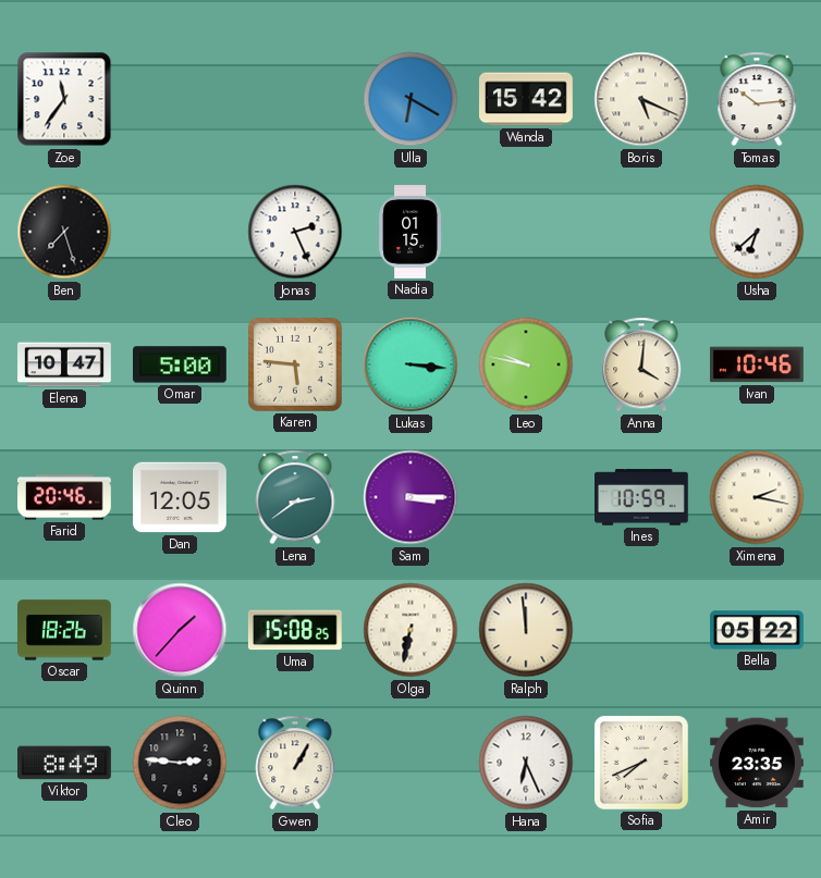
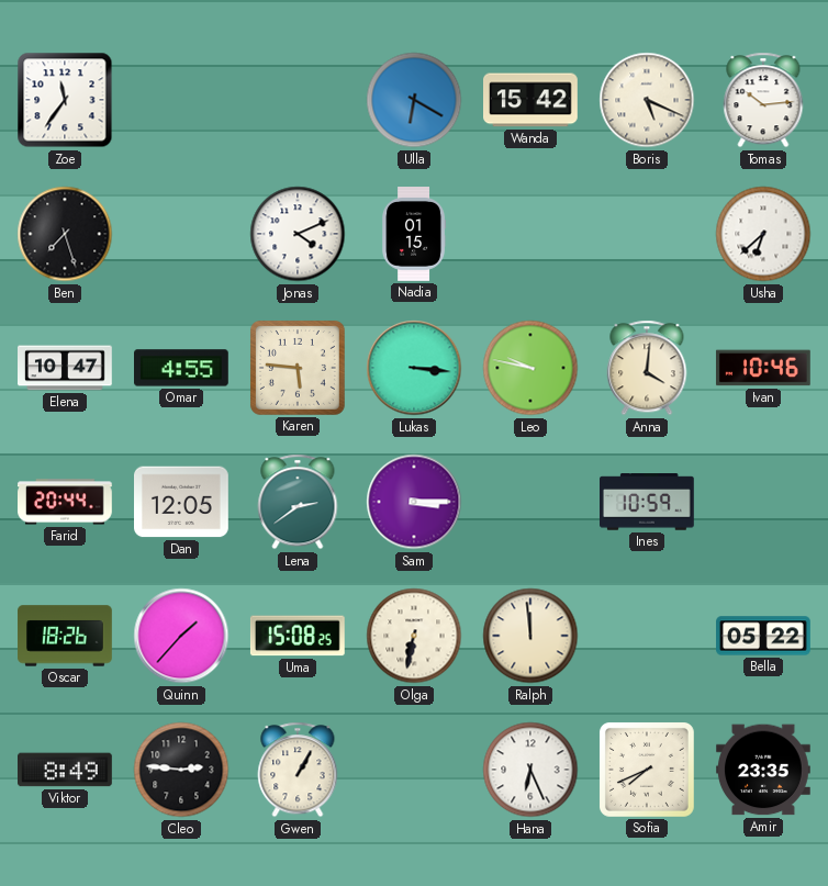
Jonas: 2:26 -> 4:11 (298, 234)
Omar: 5:00 -> 4:55 (182, 368)
Farid: 20:46 -> 20:44 (66, 502)
Ximena: 2:17 -> none (757, 497)
